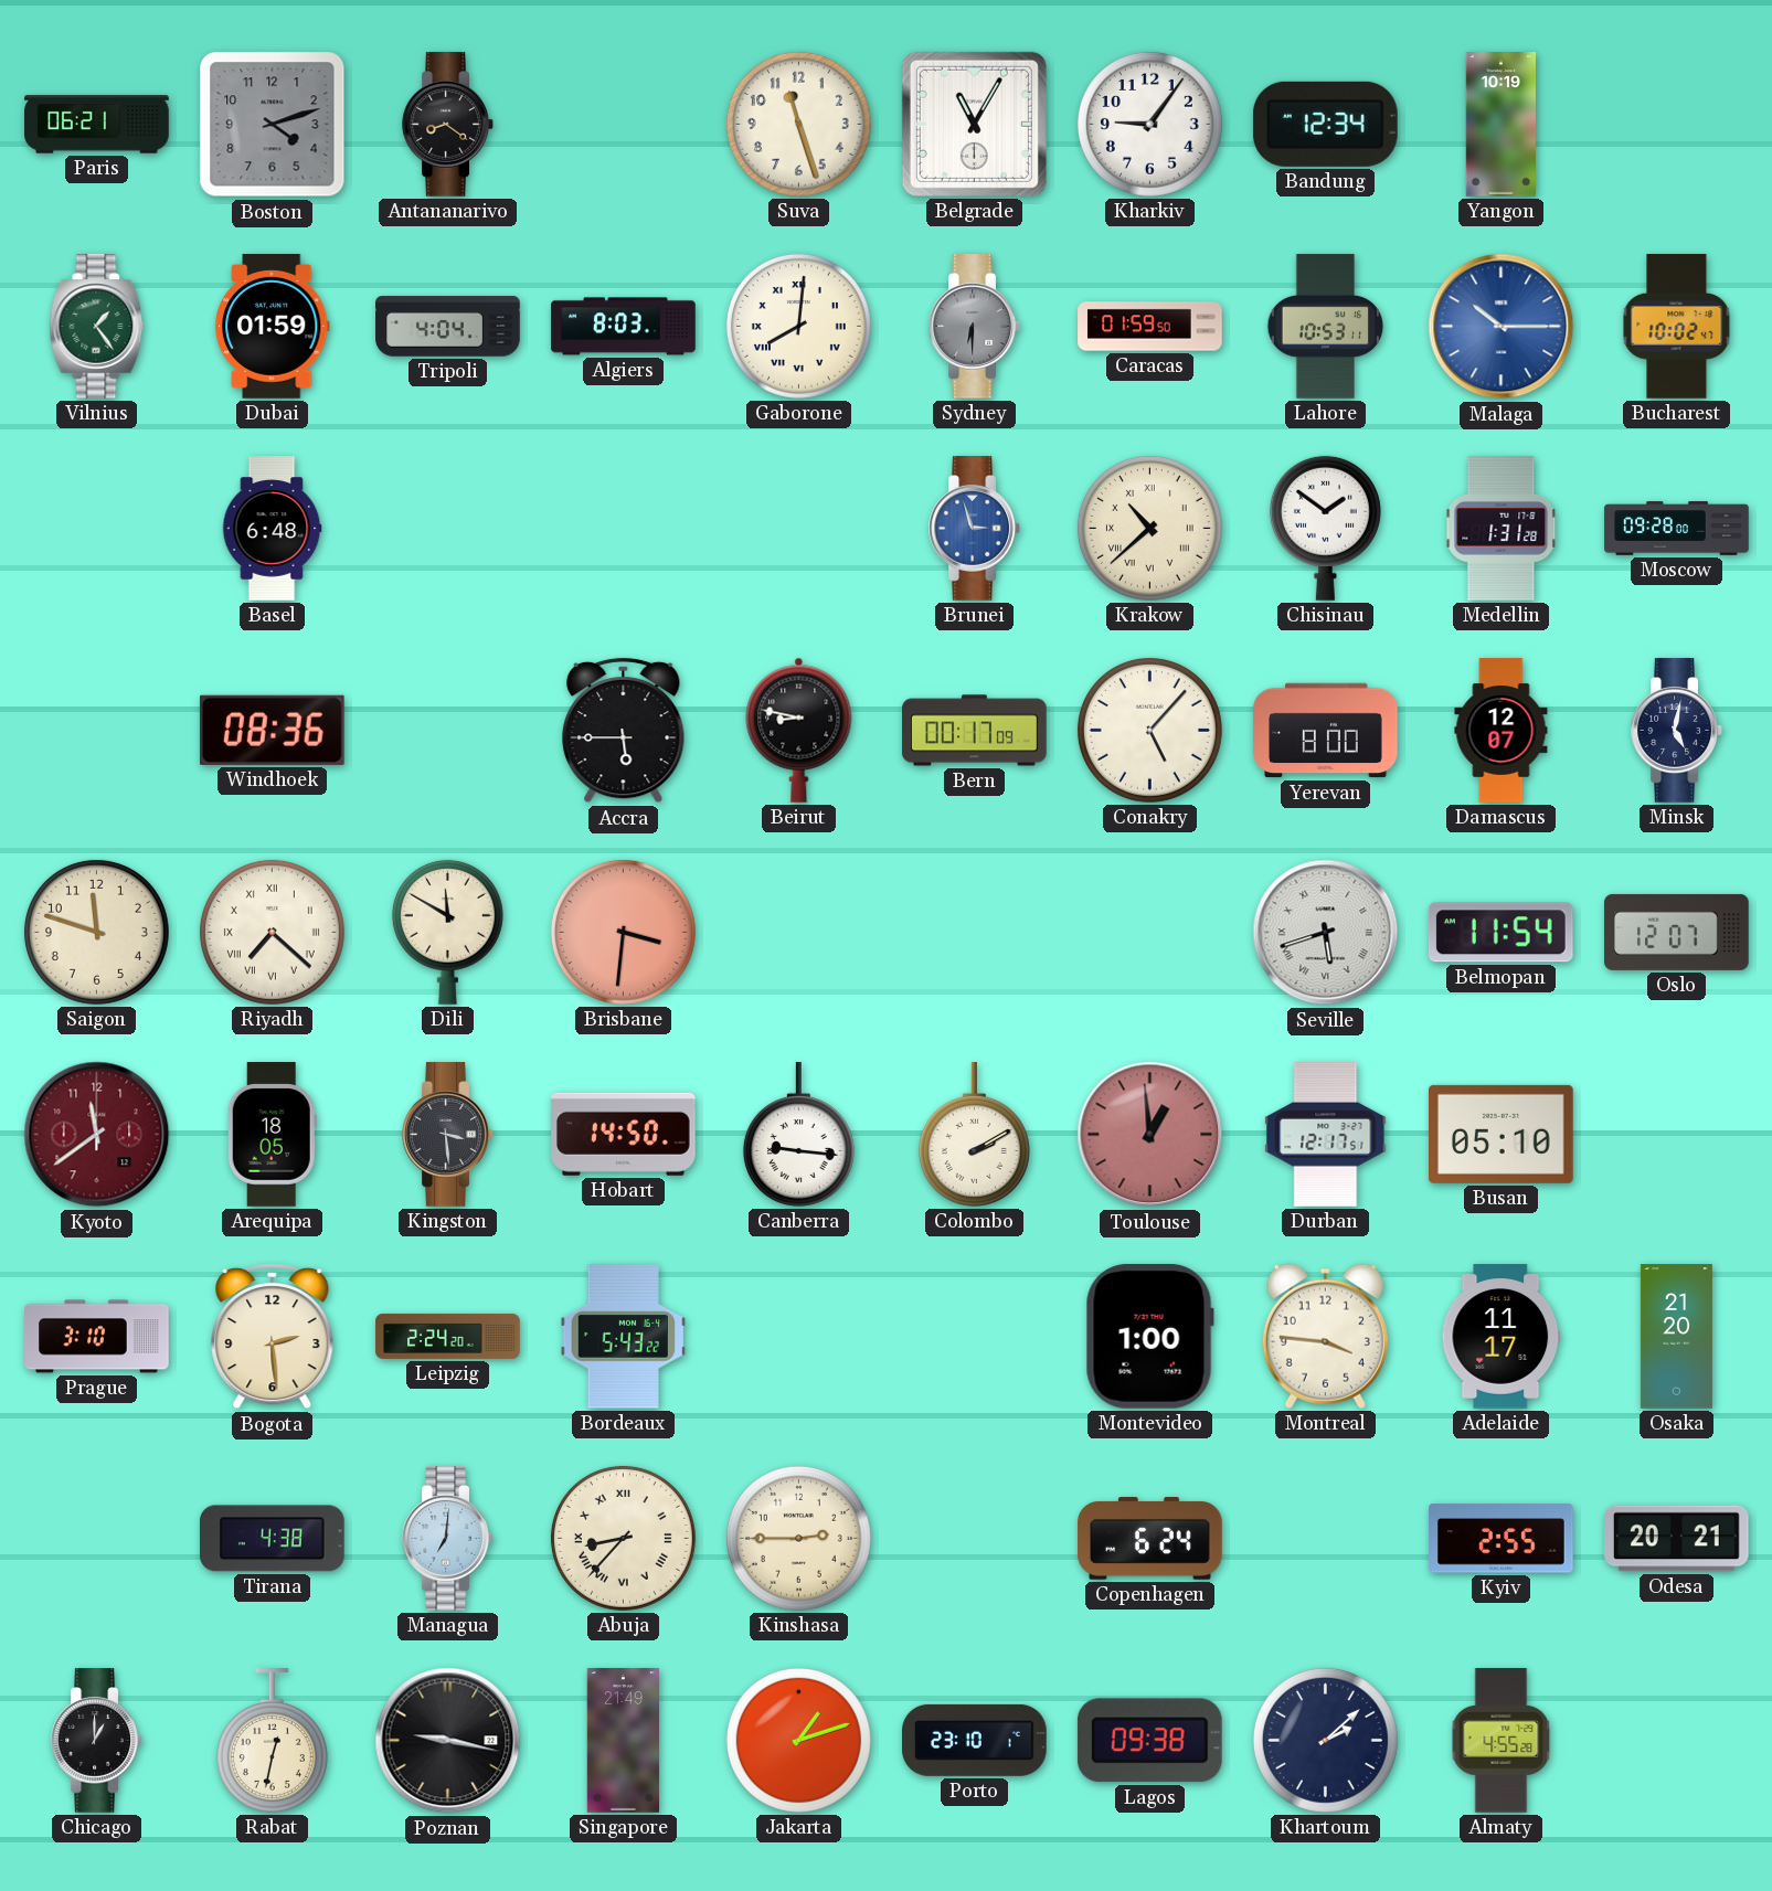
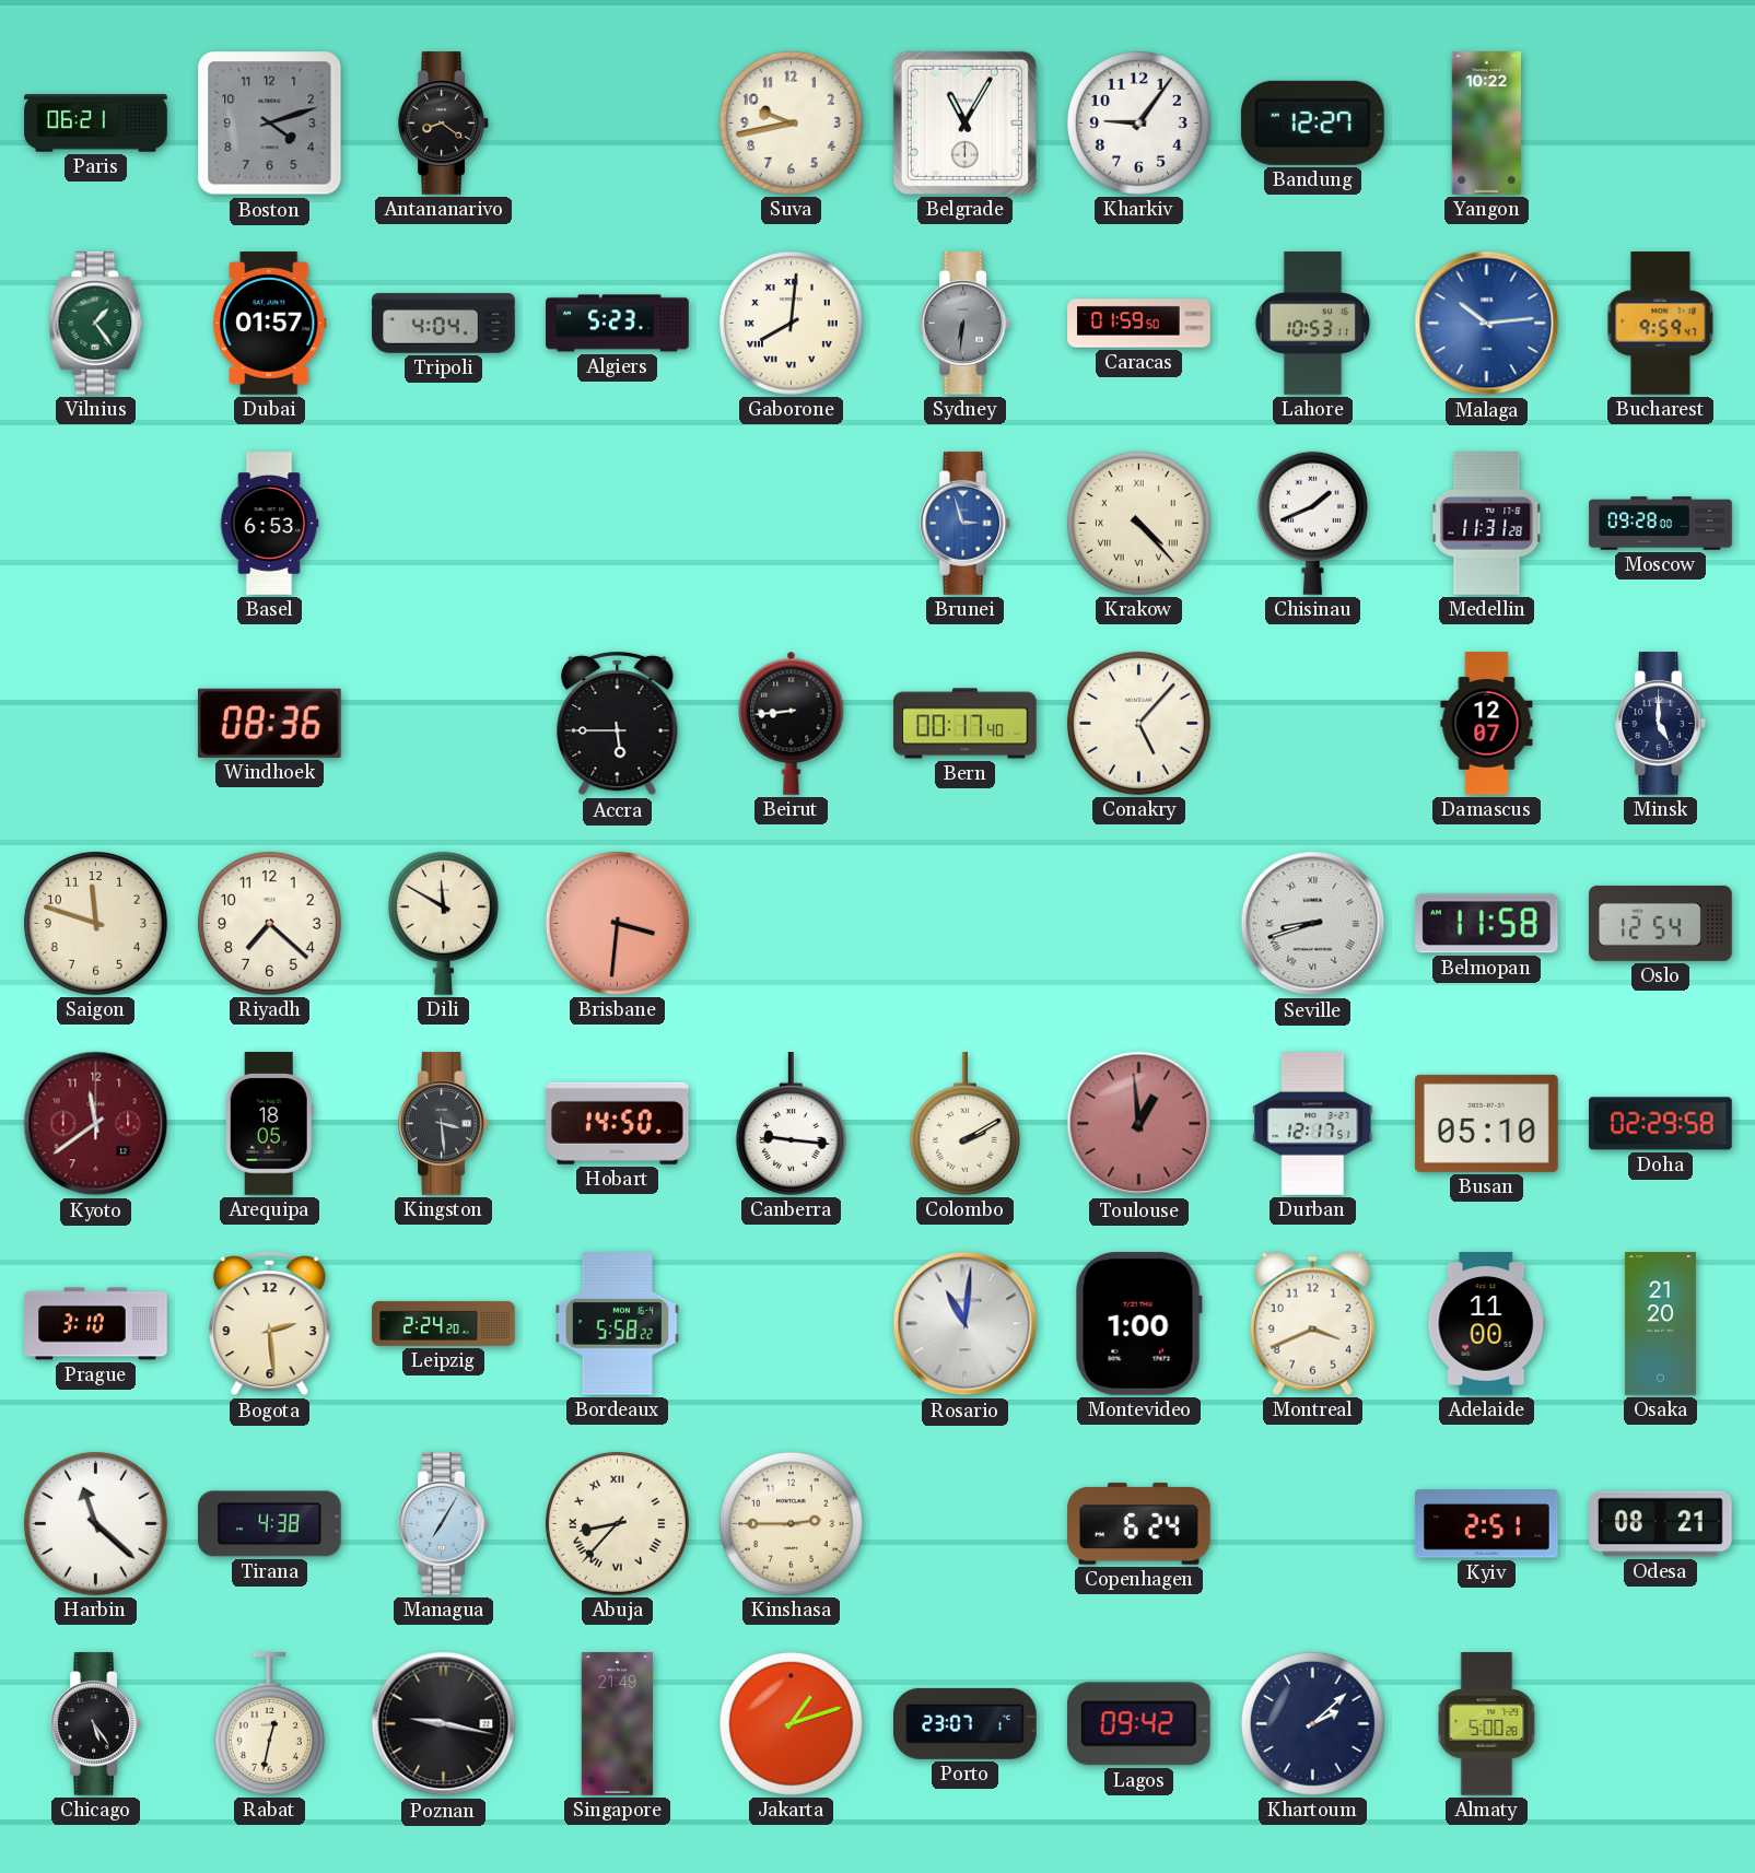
Suva: 11:27 -> 9:43 (791, 122)
Bandung: 12:34 -> 12:27 (1312, 122)
Yangon: 10:19 -> 10:22 (1487, 124)
Dubai: 01:59 -> 01:57 (270, 324)
Algiers: 8:03 -> 5:23 (618, 324)
Sydney: 6:30 -> 6:31 (966, 324)
Malaga: 10:15 -> 10:14 (1487, 324)
Bucharest: 10:02 -> 9:59 (1661, 324)
Basel: 6:48 -> 6:53 (269, 524)
Krakow: 10:38 -> 4:23 (1138, 523)
Chisinau: 1:51 -> 1:41 (1312, 523)
Medellin: 1:31 -> 11:31 (1487, 524)
Beirut: 8:47 -> 8:44 (792, 723)
Bern: 00:17:09 -> 00:17:40 (966, 724)
Yerevan: 8:00 -> none (1326, 731)
Minsk: 5:02 -> 5:00 (1661, 724)
Riyadh numerals: Roman -> Arabic (269, 923)
Seville: 5:42 -> 8:42 (1313, 924)
Belmopan: 11:54 -> 11:58 (1486, 924)
Oslo: 12:07 -> 12:54 (1661, 923)
Doha: none -> 02:29 (1661, 1124)
Bordeaux: 5:43 -> 5:58 (618, 1324)
Rosario: none -> 11:01 (966, 1324)
Montreal: 3:46 -> 3:41 (1312, 1323)
Adelaide: 11:17 -> 11:00 (1487, 1324)
Harbin: none -> 11:22 (95, 1523)
Managua: 7:01 -> 7:05 (444, 1524)
Kyiv: 2:55 -> 2:51 (1487, 1524)
Odesa: 20:21 -> 08:21 (1661, 1524)
Chicago: 1:00 -> 5:24 (96, 1724)
Porto: 23:10 -> 23:07 (966, 1723)
Lagos: 09:38 -> 09:42 (1138, 1724)
Almaty: 4:55 -> 5:00 (1487, 1724)
